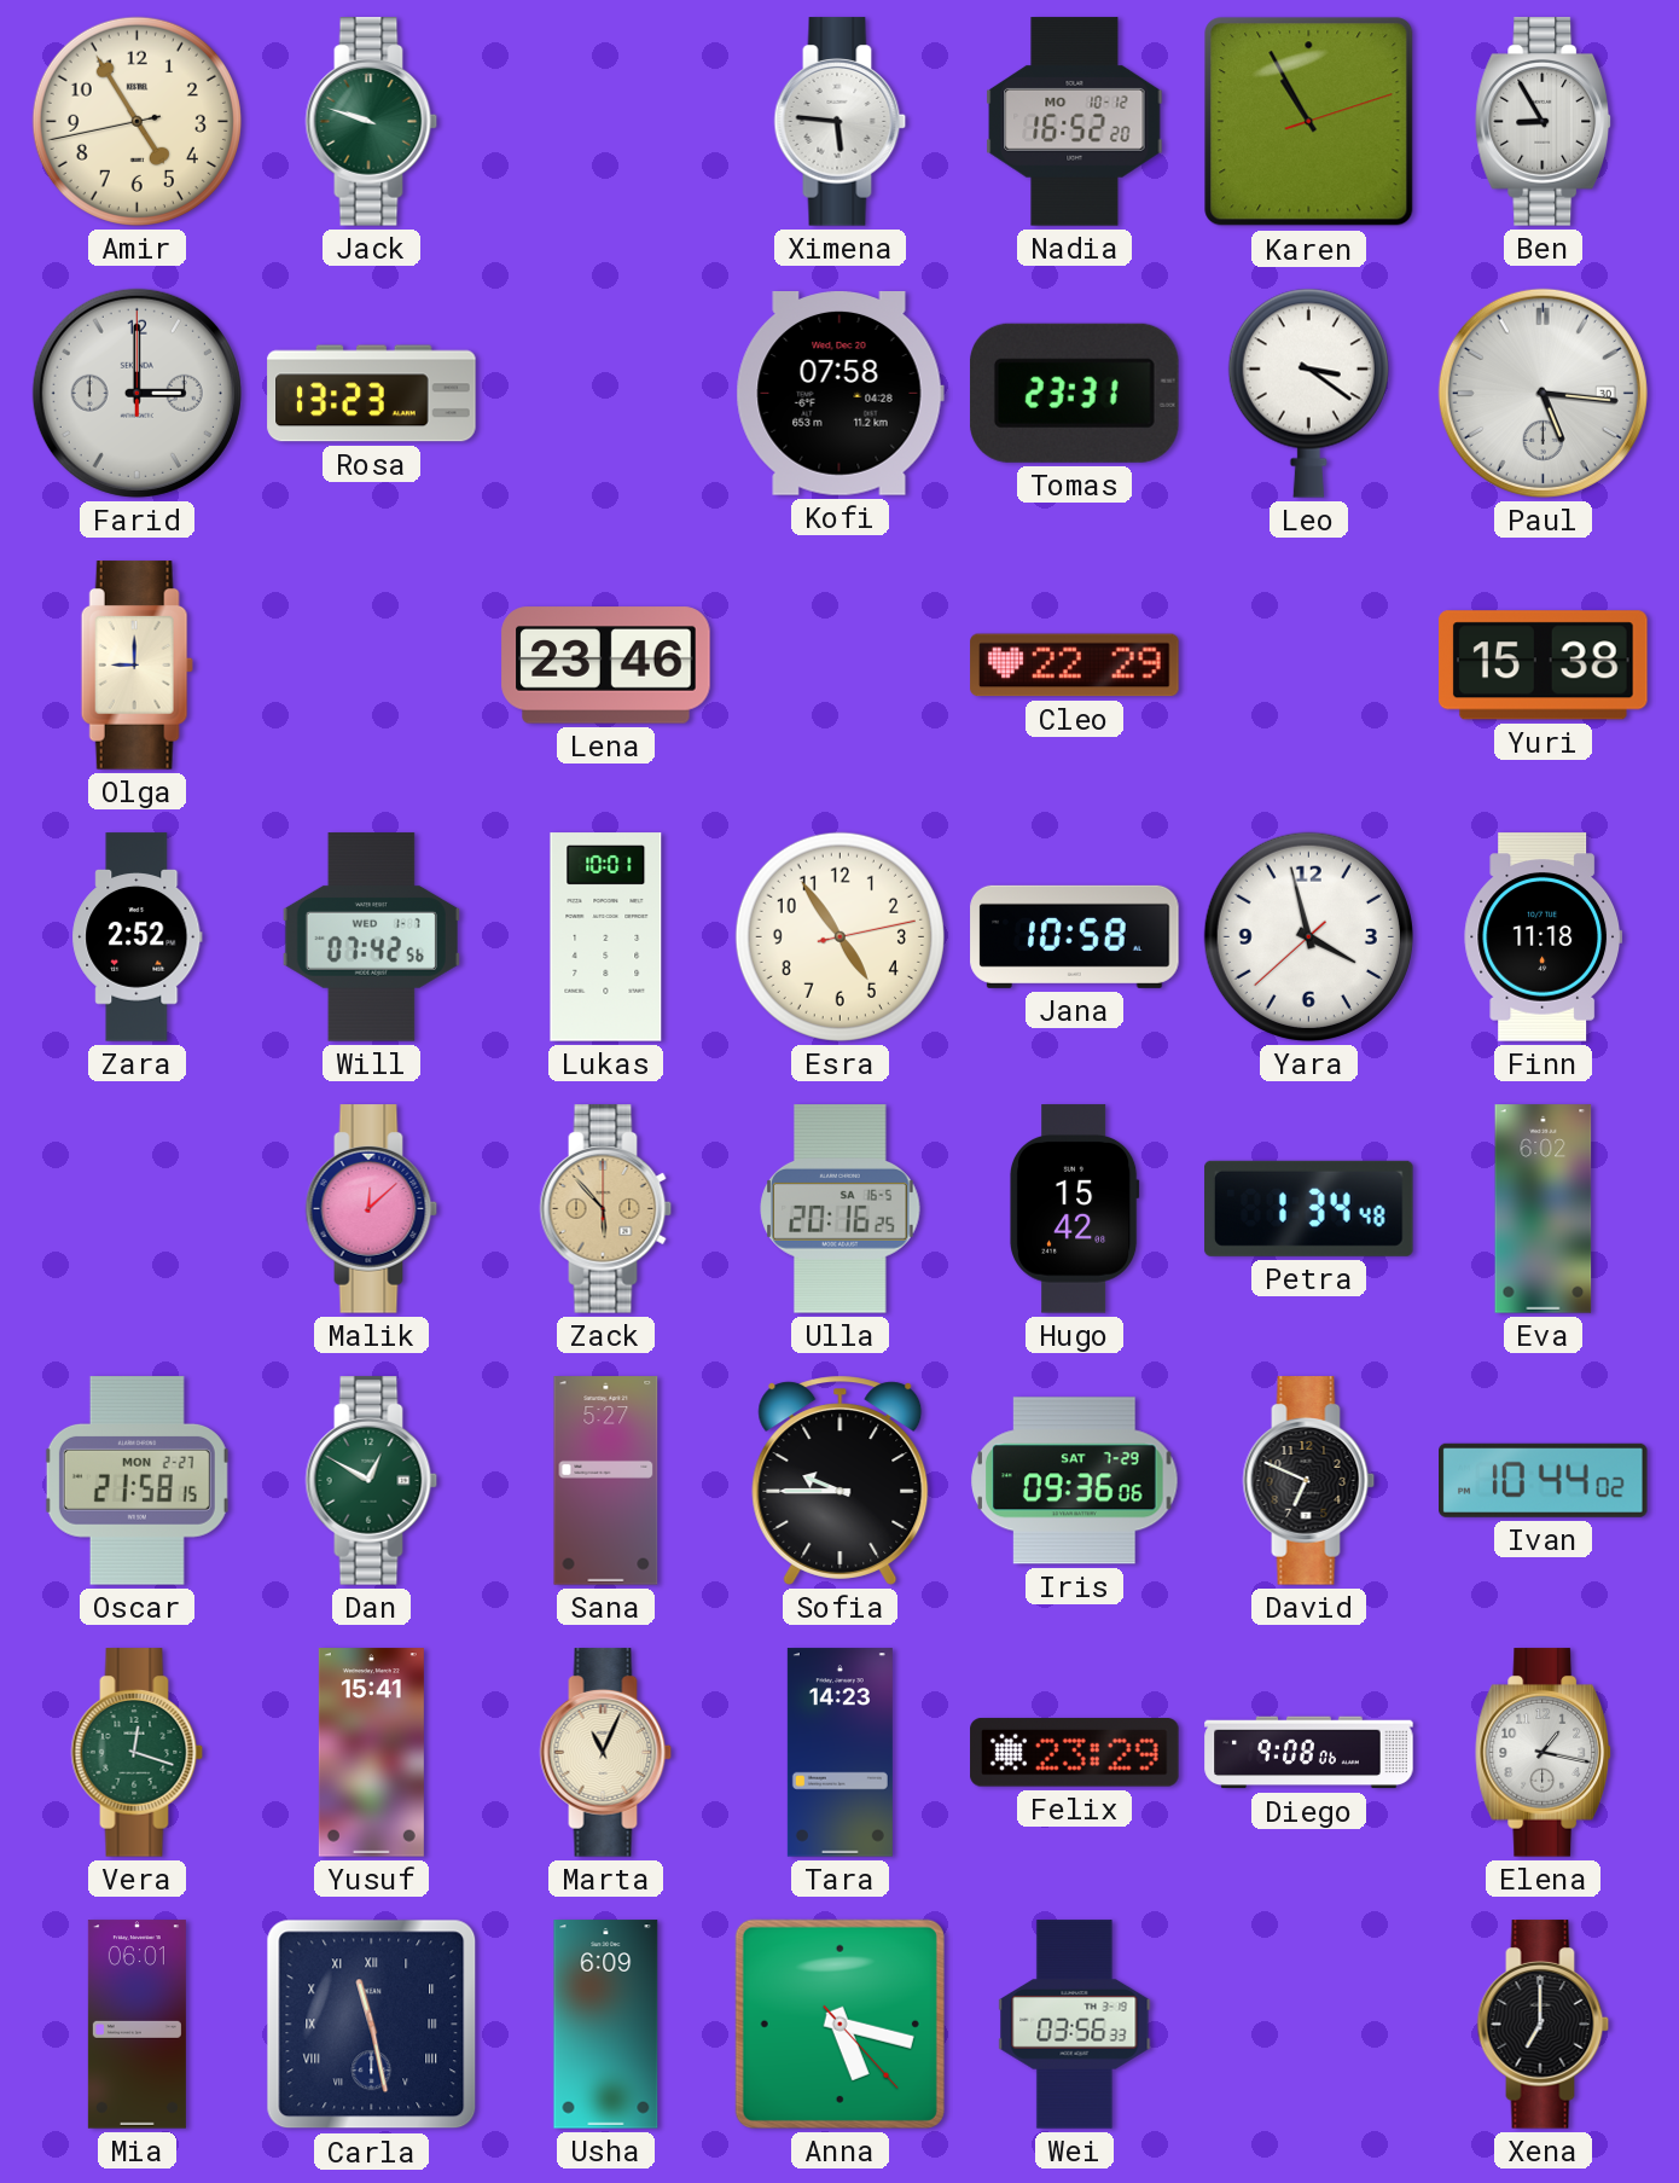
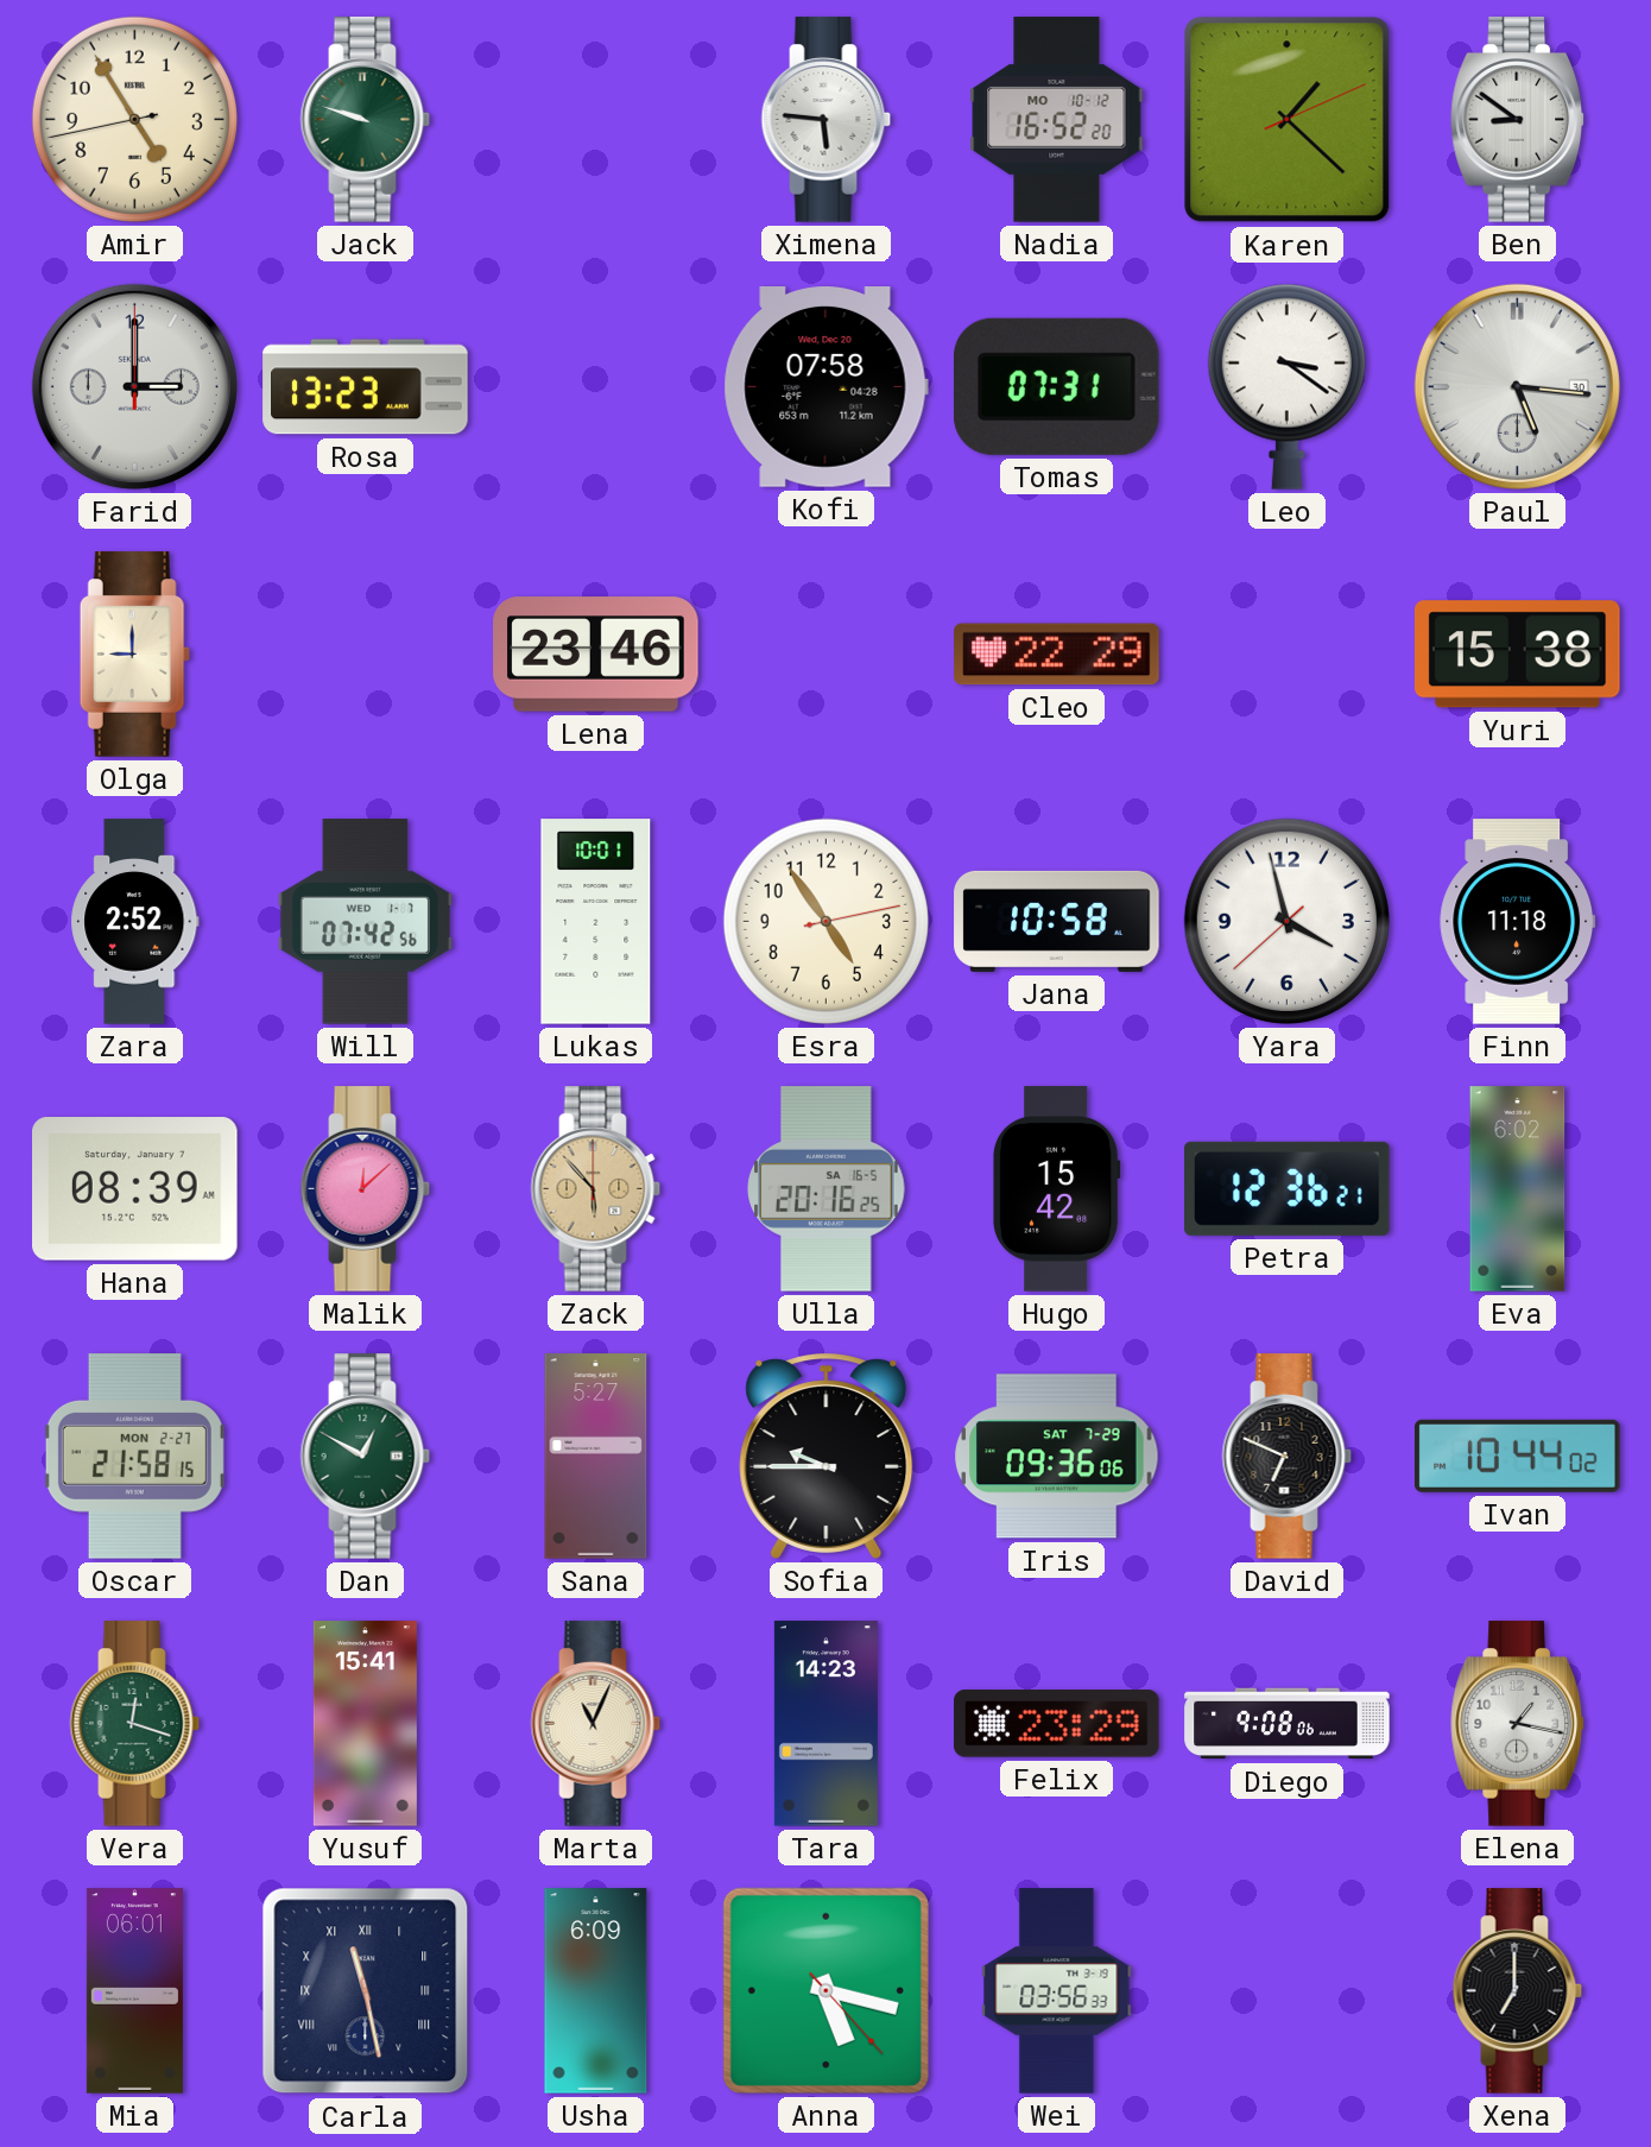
Karen: 10:55 -> 1:22 (1288, 120)
Ben: 8:55 -> 8:51 (1517, 120)
Tomas: 23:31 -> 07:31 (1056, 386)
Hana: none -> 08:39 (135, 1189)
Petra: 1:34 -> 12:36 (1288, 1188)
